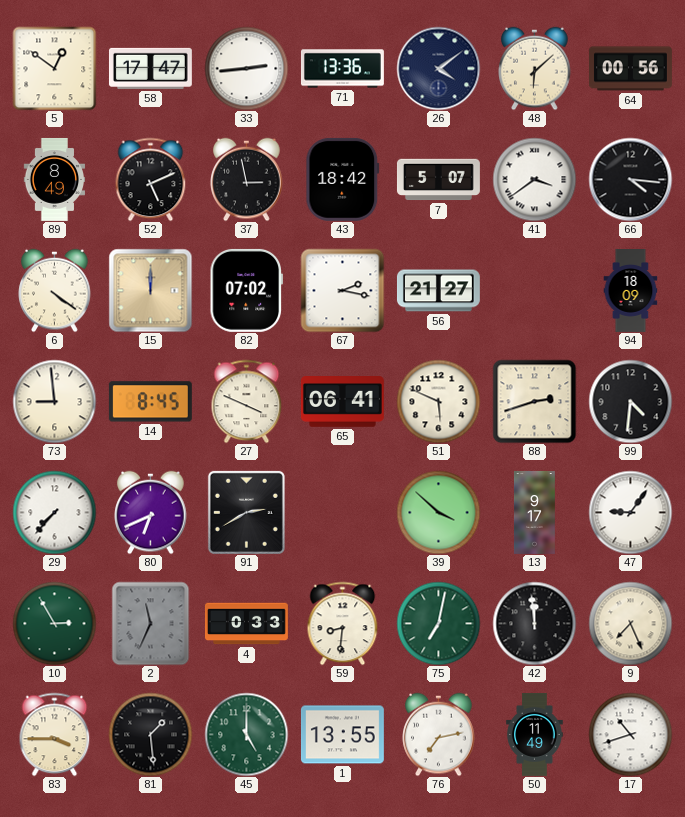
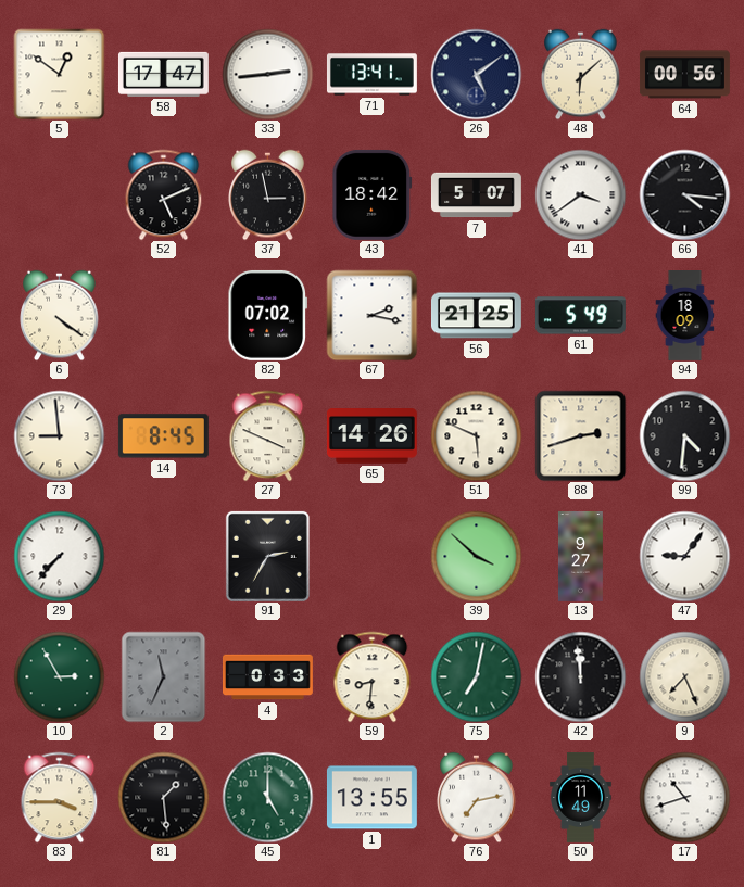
71: 13:36 -> 13:41 (371, 75)
26: 4:09 -> 5:09 (476, 74)
89: 8:49 -> none (54, 180)
15: 12:00 -> none (150, 290)
56: 21:27 -> 21:25 (476, 316)
61: none -> 5:49 (580, 316)
65: 06:41 -> 14:26 (371, 436)
80: 6:41 -> none (151, 512)
91: 2:40 -> 2:35 (267, 556)
13: 9:17 -> 9:27 (581, 557)
